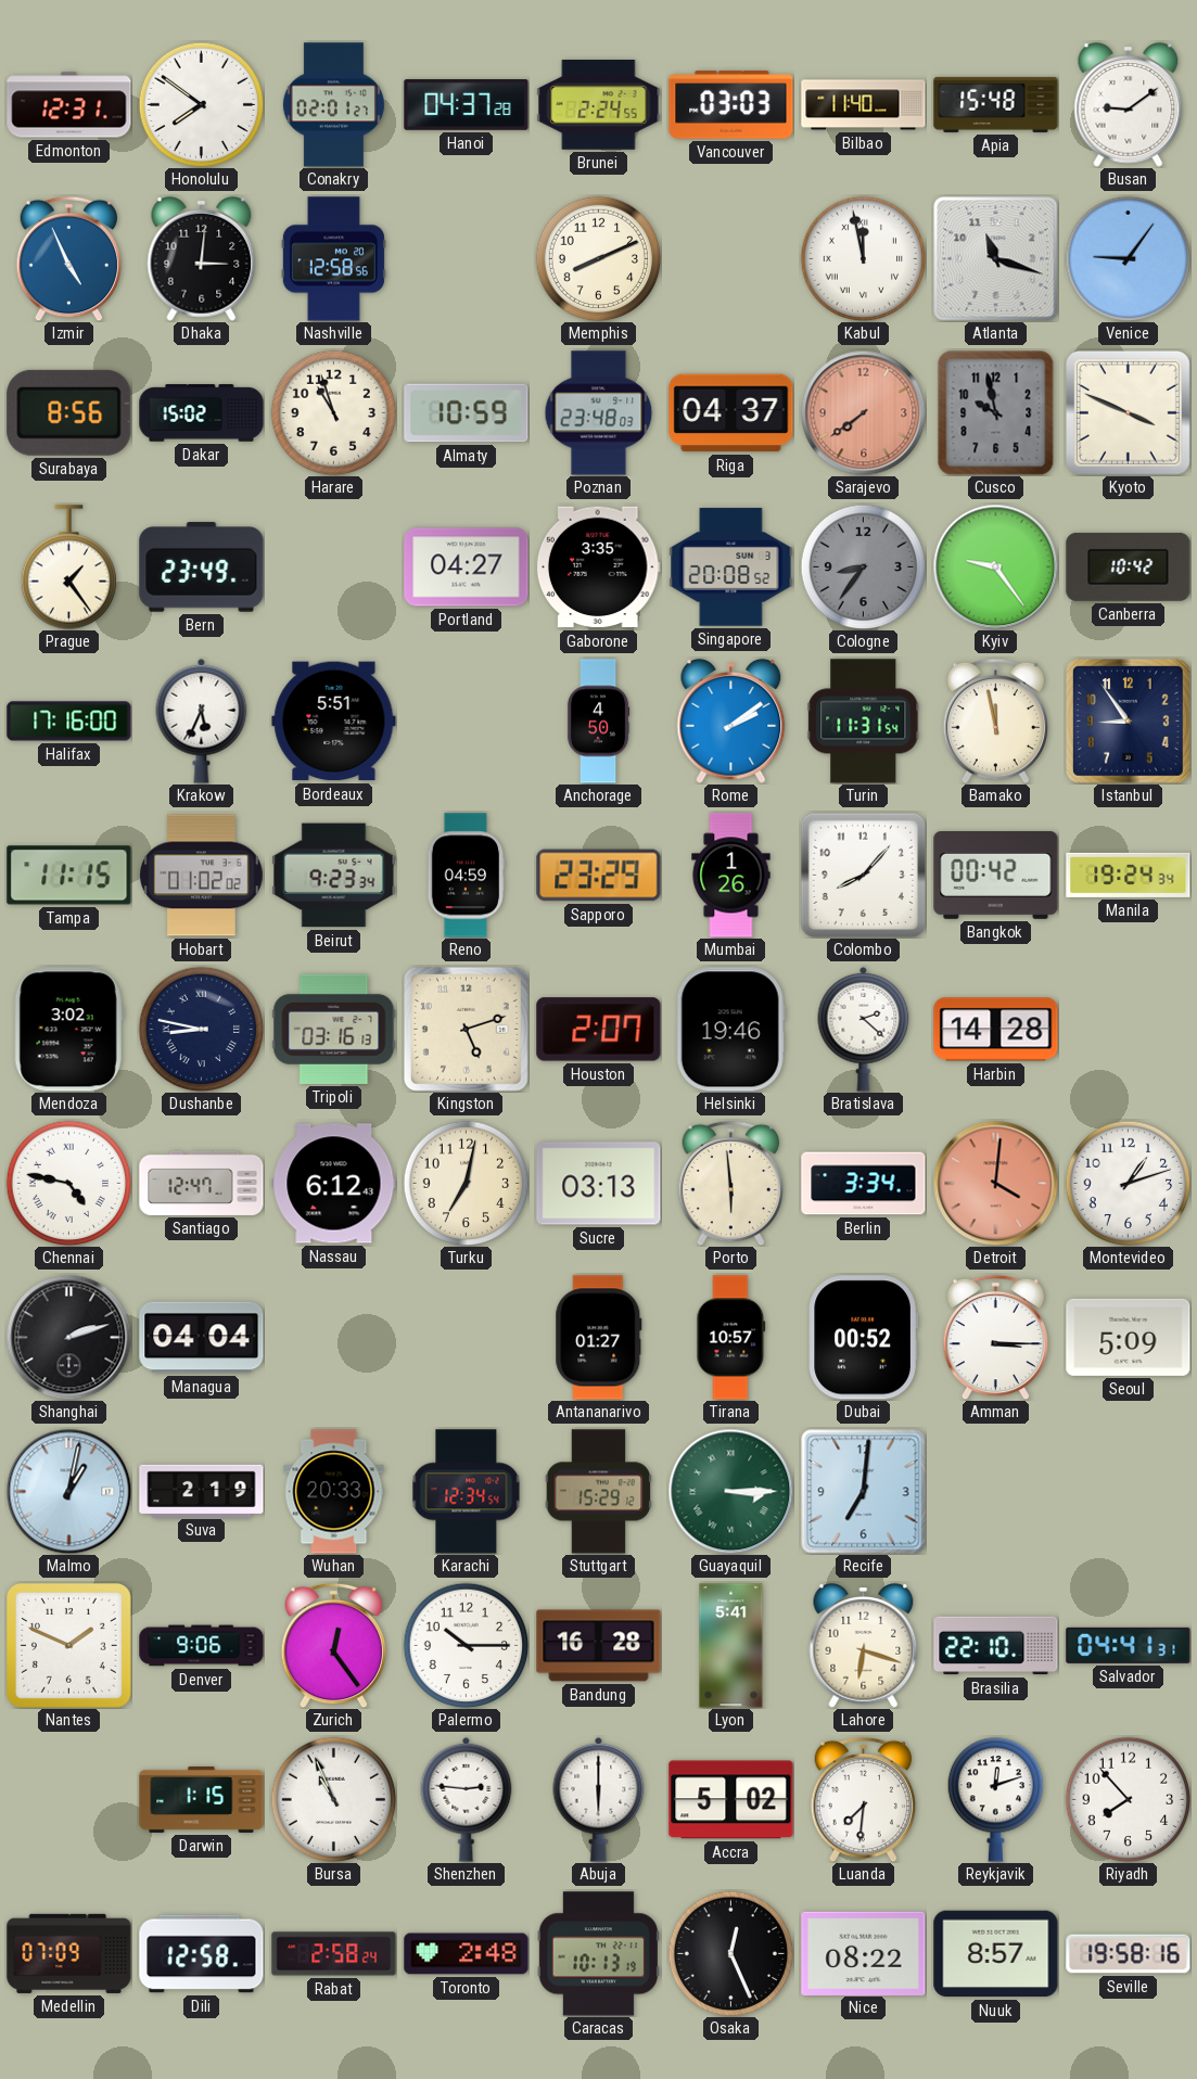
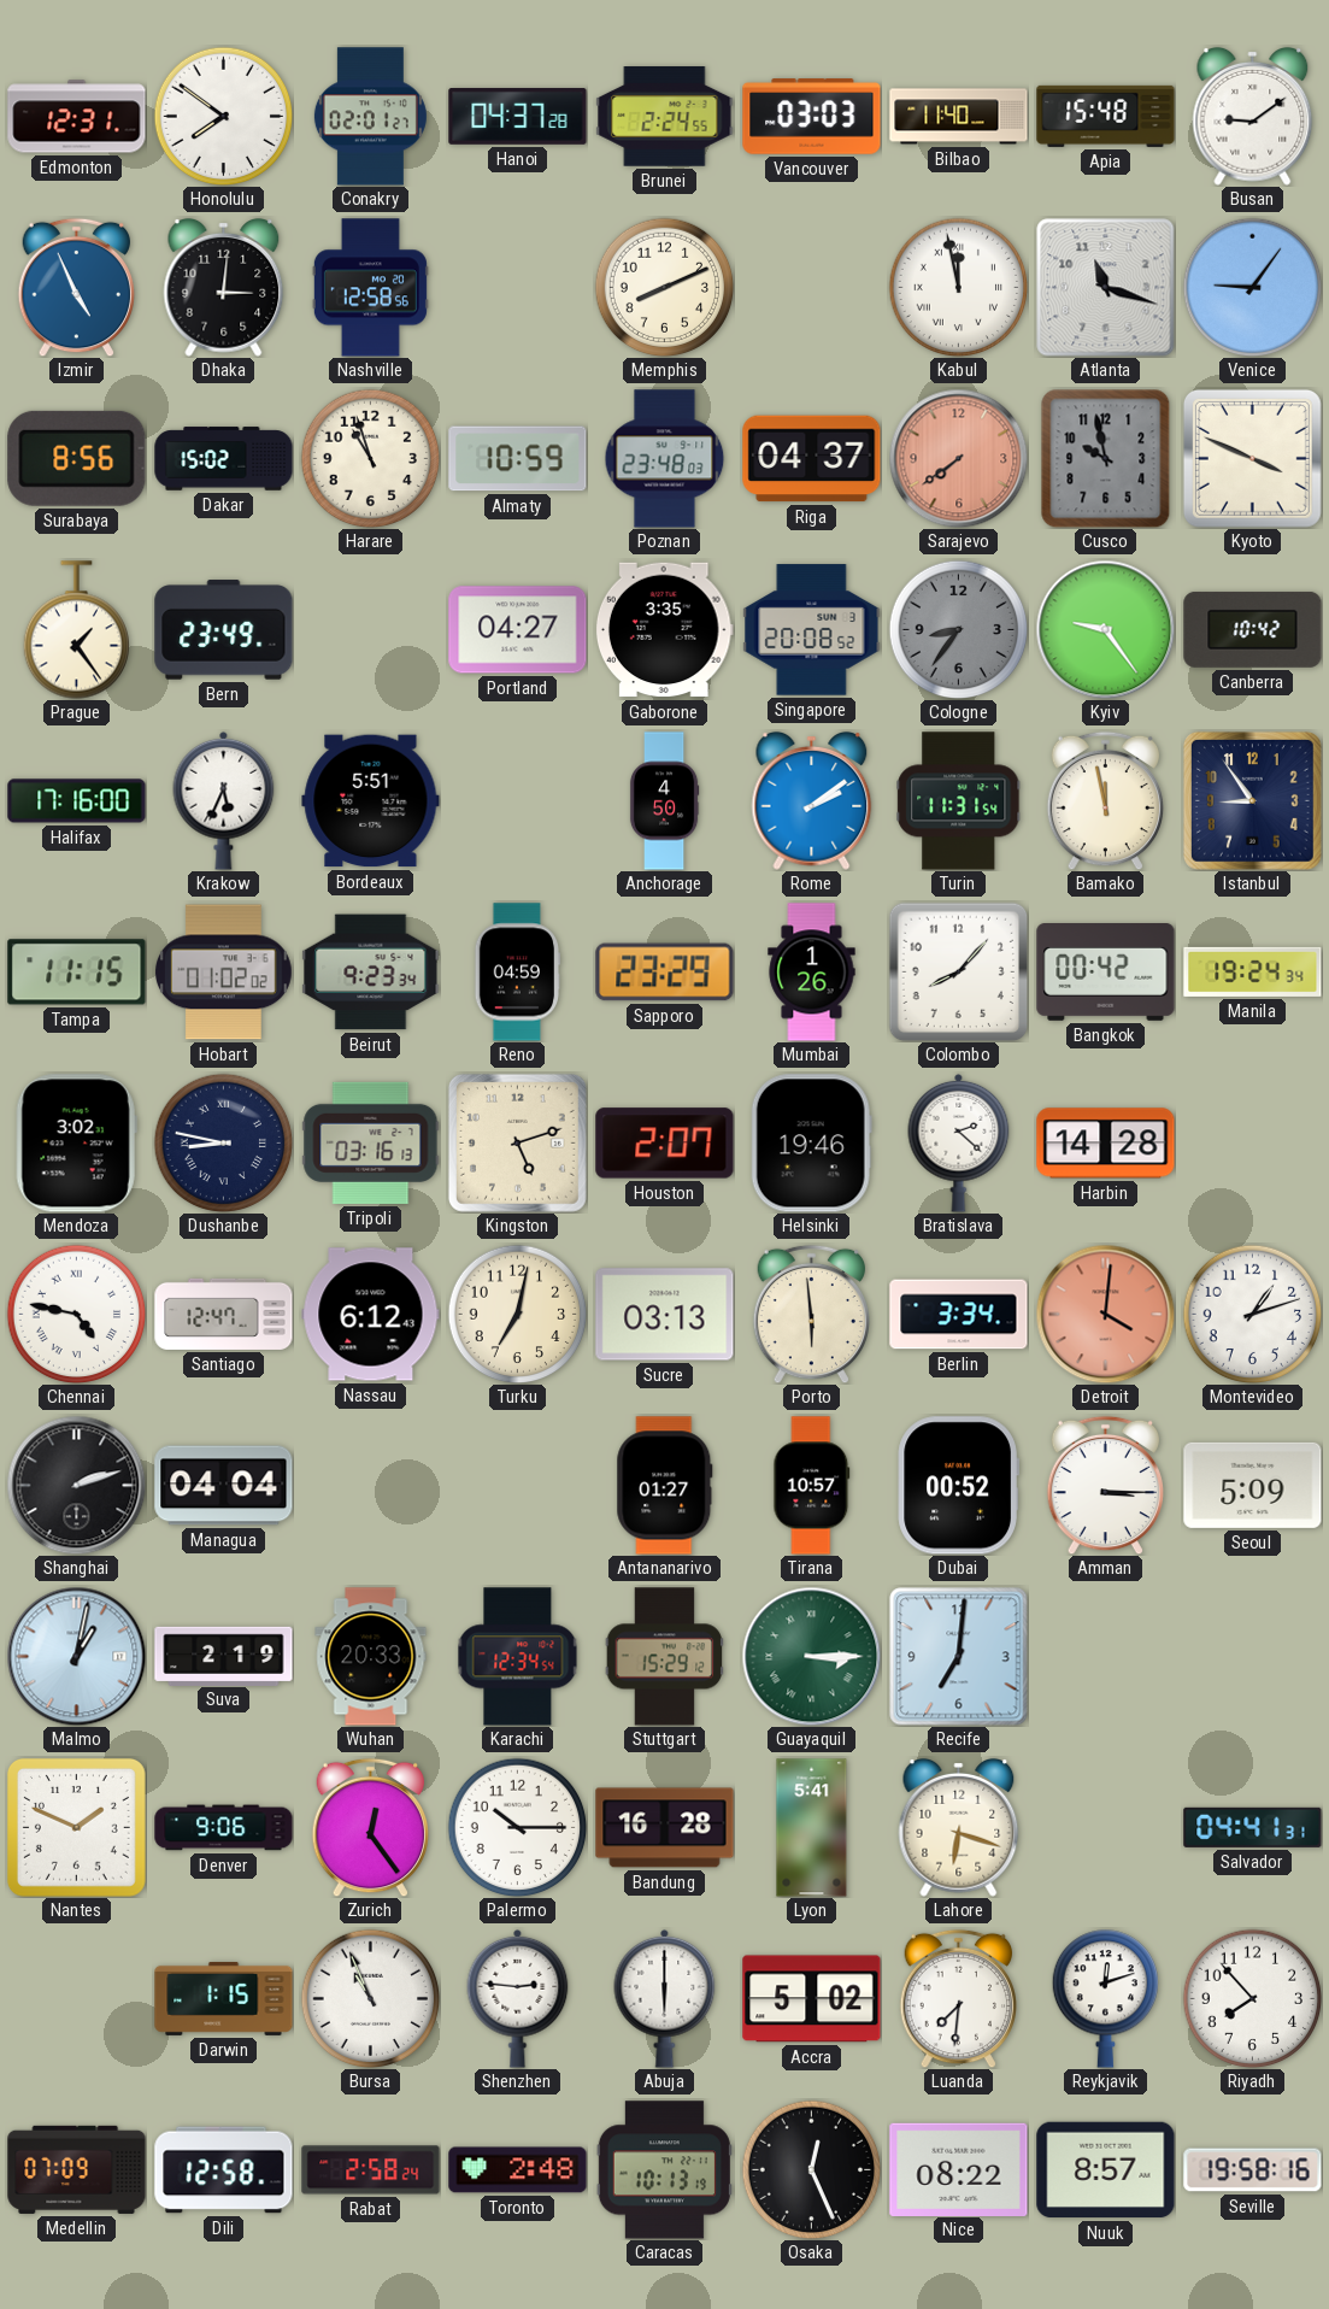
Brasilia: 22:10 -> none (996, 1646)
